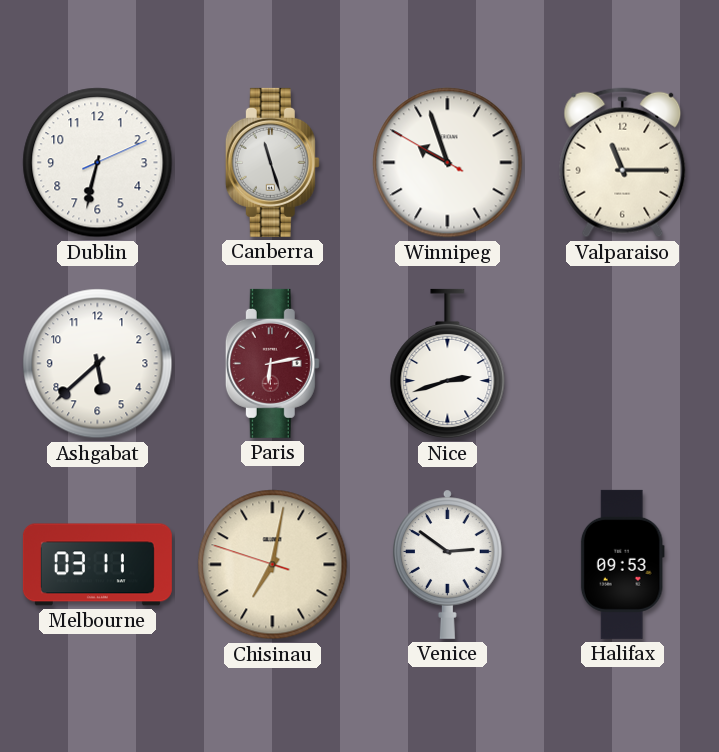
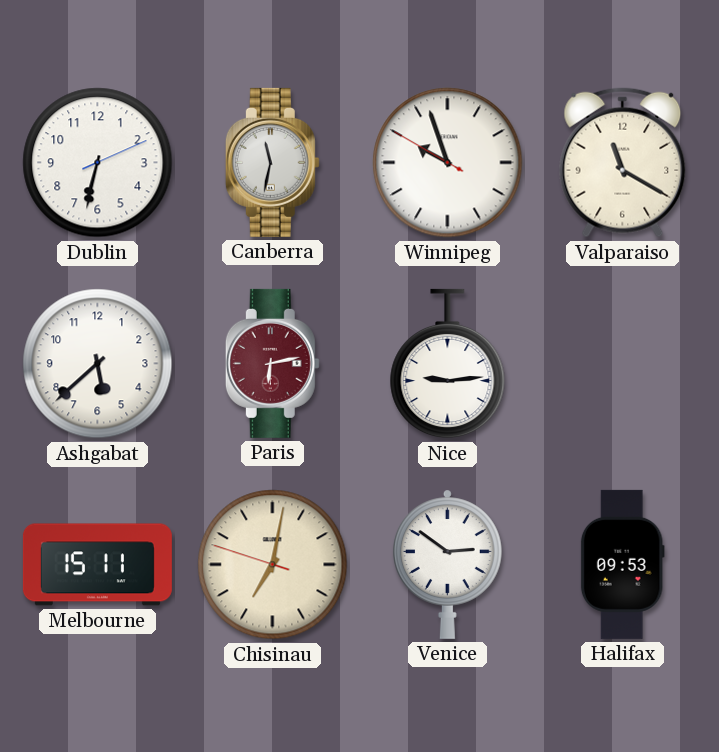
Canberra: 11:27 -> 11:32 (272, 162)
Valparaiso: 11:15 -> 11:20 (623, 163)
Nice: 2:42 -> 9:14 (448, 364)
Melbourne: 03:11 -> 15:11 (97, 565)
